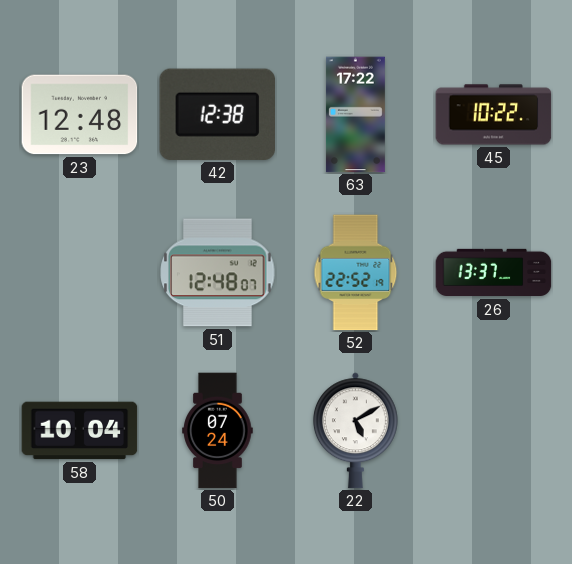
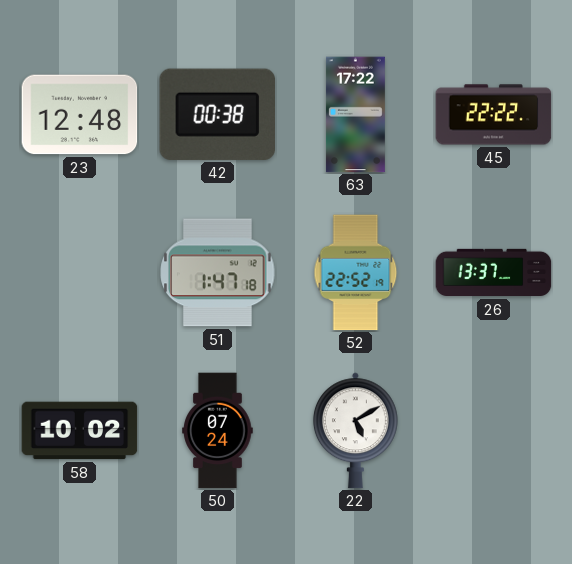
42: 12:38 -> 00:38 (217, 114)
45: 10:22 -> 22:22 (494, 115)
51: 12:48 -> 1:47 (218, 273)
58: 10:04 -> 10:02 (80, 431)
